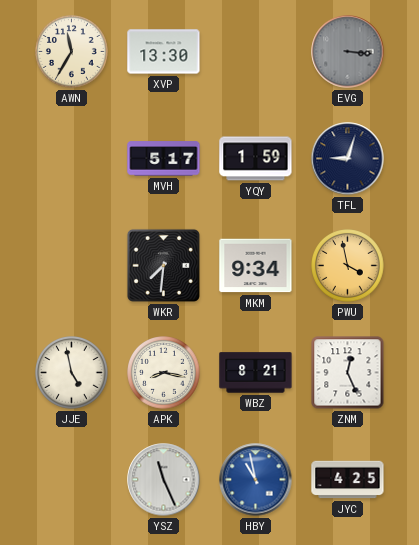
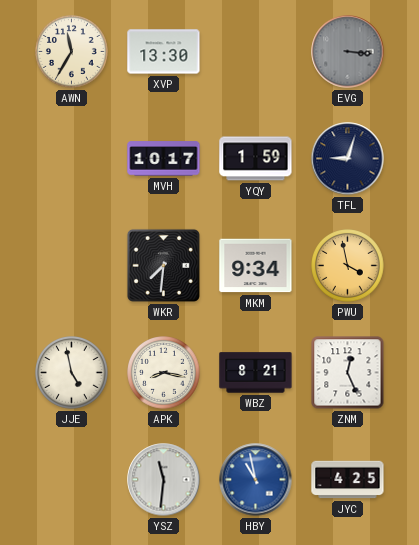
MVH: 5:17 -> 10:17 (164, 159)
YSZ: 11:26 -> 11:31 (164, 480)
